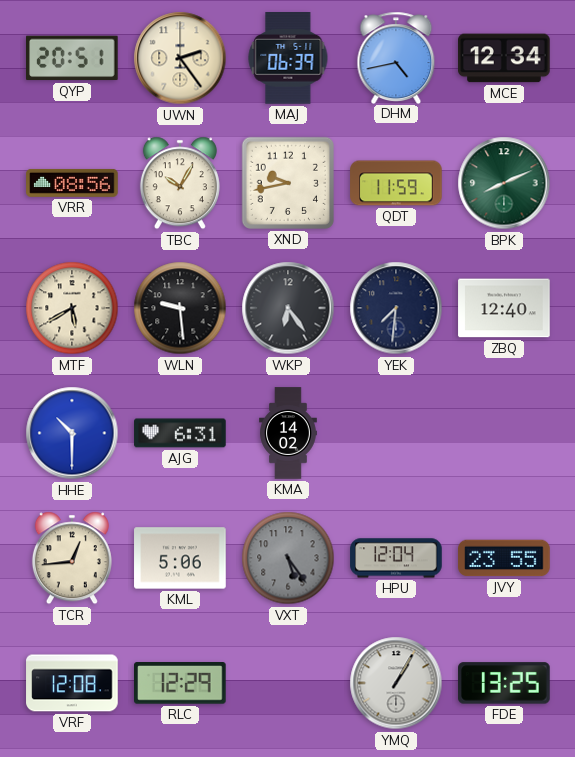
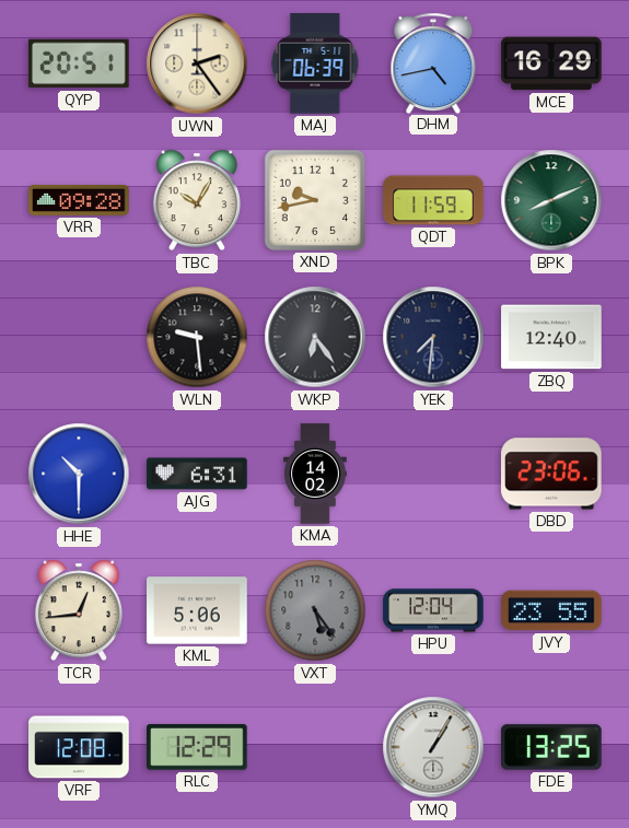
MCE: 12:34 -> 16:29 (551, 63)
VRR: 08:56 -> 09:28 (79, 200)
MTF: 5:40 -> none (72, 308)
DBD: none -> 23:06 (551, 474)
